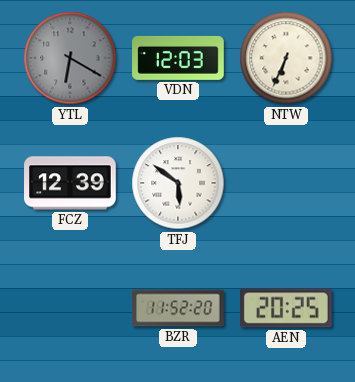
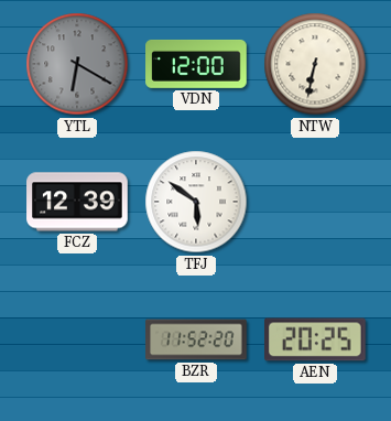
VDN: 12:03 -> 12:00 (196, 64)
NTW: 6:34 -> 6:32 (315, 64)
